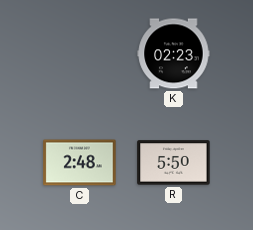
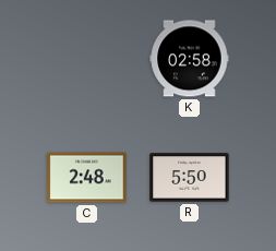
K: 02:23 -> 02:58 (190, 59)
